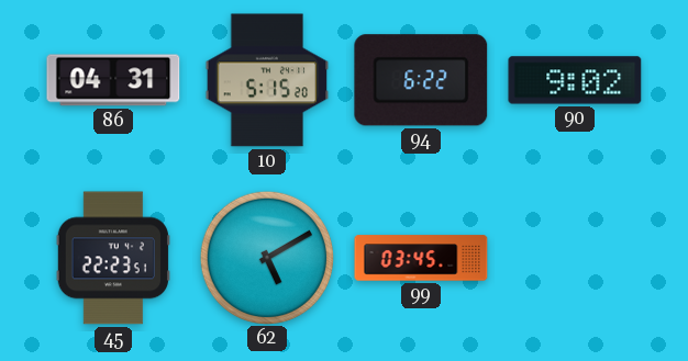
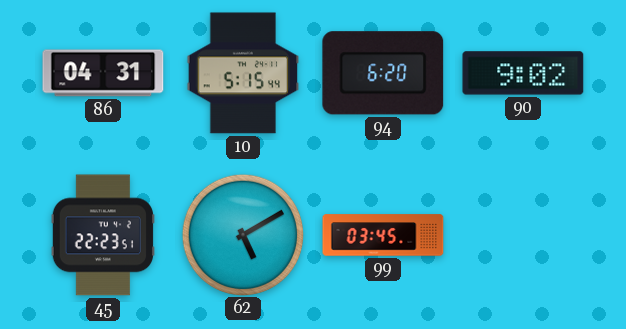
10: 5:15:20 -> 5:15:44 (243, 73)
94: 6:22 -> 6:20 (383, 73)
